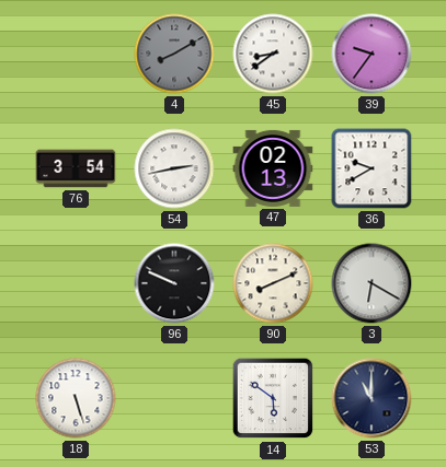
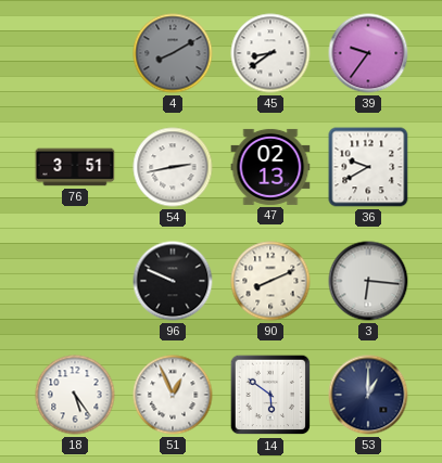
76: 3:54 -> 3:51 (75, 167)
3: 6:20 -> 6:16 (368, 281)
18: 5:27 -> 5:24 (75, 395)
51: none -> 12:56 (173, 395)
53: 11:00 -> 1:00 (368, 395)
